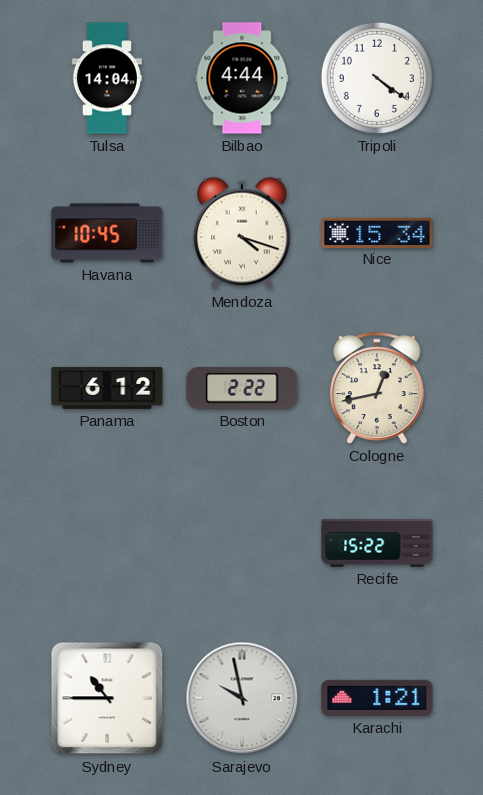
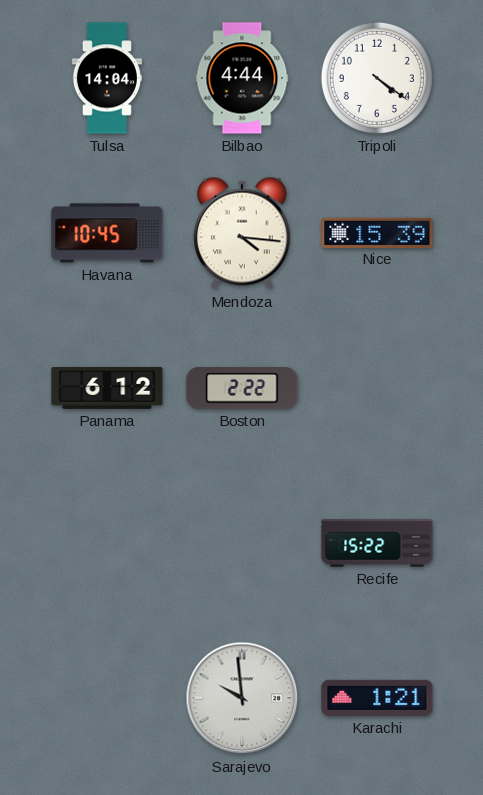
Mendoza: 4:18 -> 4:16 (243, 233)
Nice: 15:34 -> 15:39 (377, 232)
Cologne: 12:43 -> none (378, 388)
Sydney: 10:45 -> none (107, 698)
Sarajevo: 9:58 -> 9:59 (242, 698)
